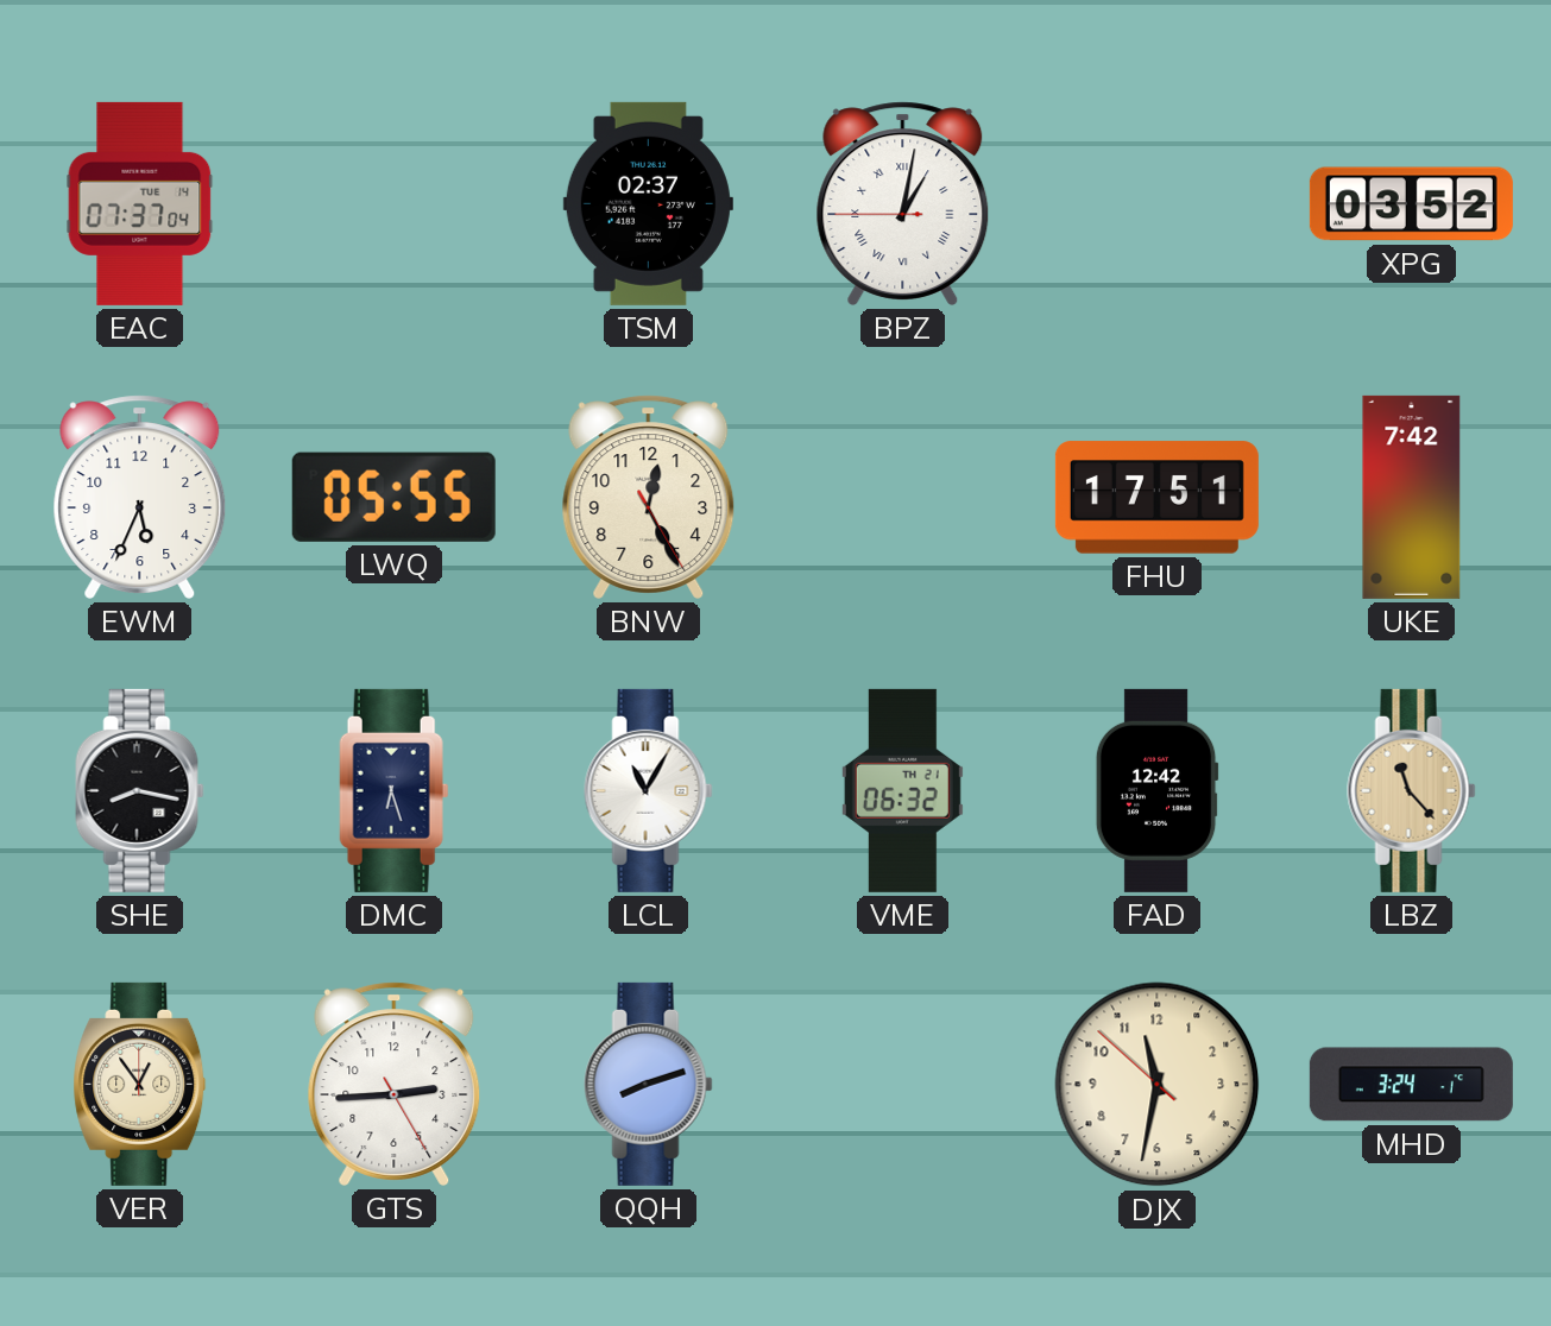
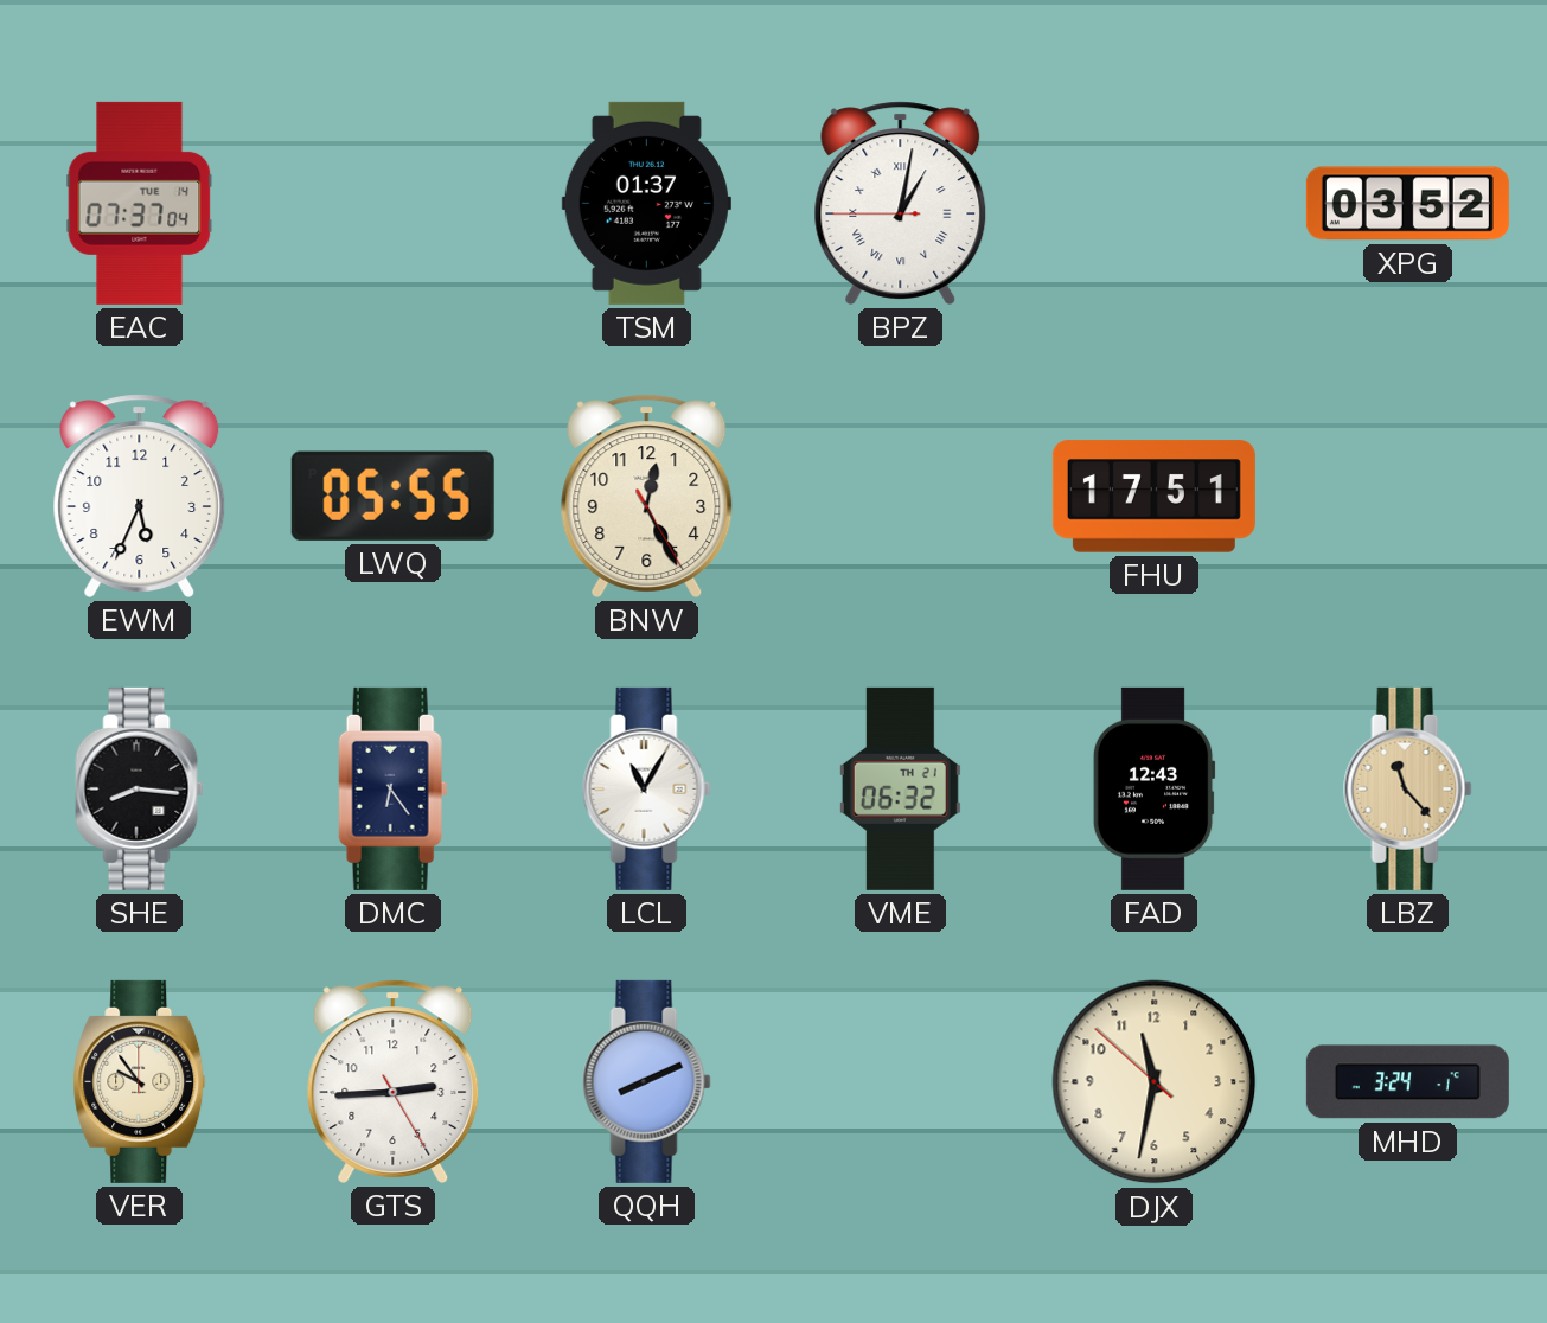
TSM: 02:37 -> 01:37 (646, 203)
UKE: 7:42 -> none (1412, 497)
SHE: 8:17 -> 8:16 (140, 788)
DMC: 6:27 -> 6:24 (394, 788)
FAD: 12:42 -> 12:43 (1153, 788)
VER: 12:54 -> 9:54 (140, 1081)
QQH: 8:12 -> 8:11 (647, 1081)
